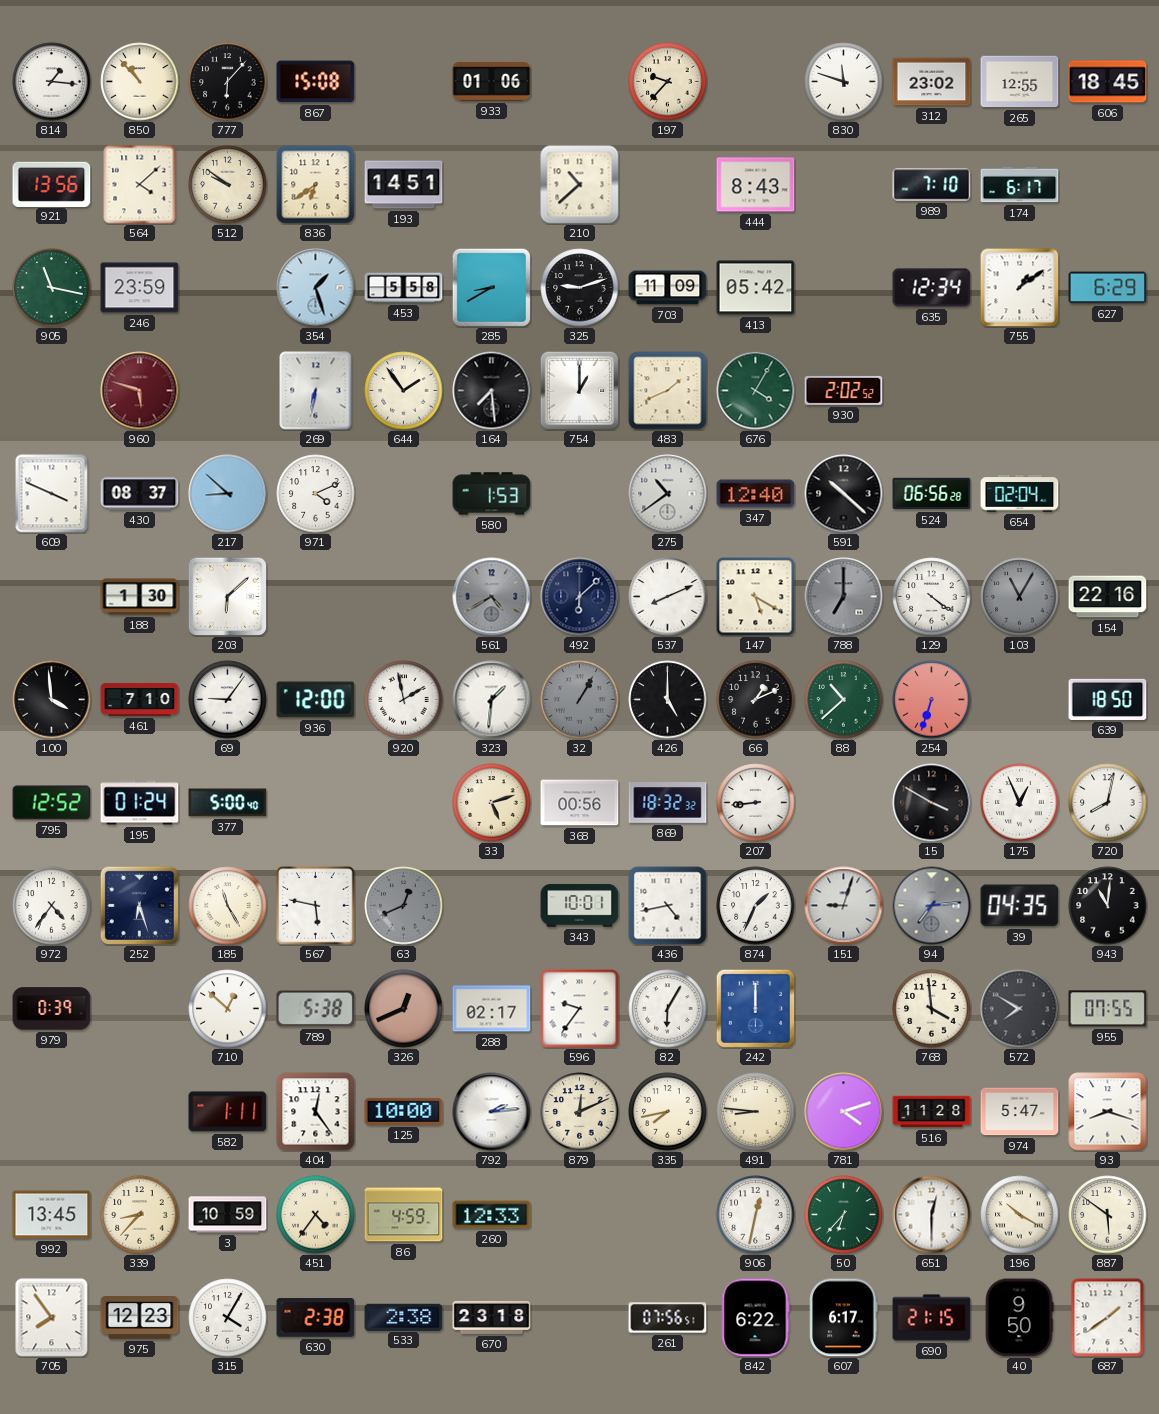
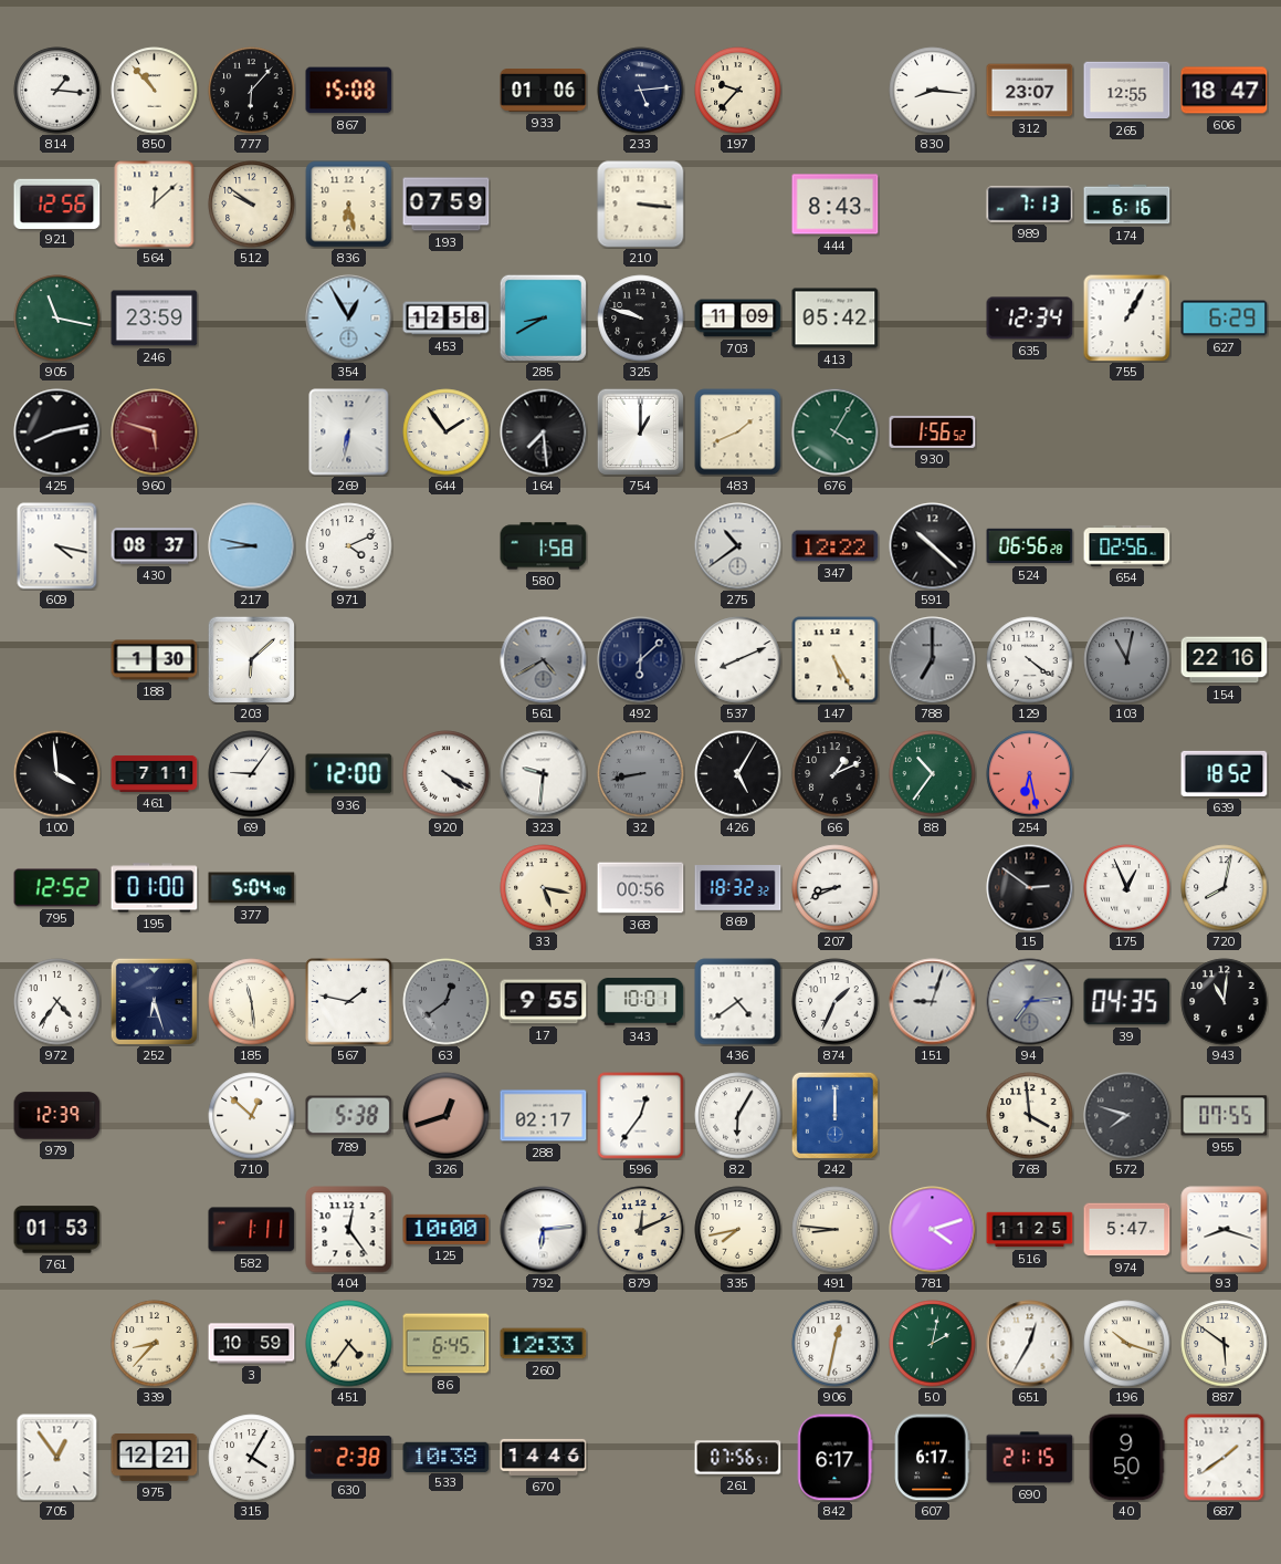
233: none -> 5:14 (641, 91)
830: 11:48 -> 8:16 (933, 91)
312: 23:02 -> 23:07 (1030, 91)
606: 18:45 -> 18:47 (1225, 91)
921: 13:56 -> 12:56 (57, 204)
564: 4:08 -> 12:08 (155, 205)
836: 6:39 -> 6:28 (349, 205)
193: 14:51 -> 07:59 (447, 205)
210: 10:38 -> 3:16 (641, 205)
989: 7:10 -> 7:13 (1030, 205)
174: 6:17 -> 6:16 (1127, 205)
354: 1:27 -> 12:55 (349, 319)
453: 5:58 -> 12:58 (447, 319)
325: 9:12 -> 9:48 (641, 319)
755: 1:09 -> 1:05 (1127, 319)
425: none -> 8:13 (57, 432)
930: 2:02 -> 1:56 (933, 431)
609: 3:49 -> 4:17 (57, 546)
217: 8:52 -> 8:47 (252, 546)
580: 1:53 -> 1:58 (544, 546)
347: 12:40 -> 12:22 (836, 546)
654: 02:04 -> 02:56 (1127, 546)
147: 5:20 -> 5:25 (836, 660)
103: 11:05 -> 11:02 (1127, 660)
461: 7:10 -> 7:11 (155, 773)
920: 1:58 -> 4:20 (447, 774)
323: 1:31 -> 9:31 (544, 774)
32: 1:05 -> 8:43 (641, 774)
426: 5:00 -> 5:05 (738, 774)
88: 10:38 -> 10:36 (933, 774)
254: 6:33 -> 6:28 (1030, 774)
639: 18:50 -> 18:52 (1225, 773)
195: 01:24 -> 01:00 (155, 888)
377: 5:00 -> 5:04 (252, 888)
33: 5:12 -> 5:17 (544, 888)
207: 8:44 -> 8:41 (836, 888)
15: 3:50 -> 2:51 (1030, 888)
185: 11:25 -> 11:29 (252, 1002)
567: 5:47 -> 1:47 (349, 1002)
63: 12:41 -> 12:39 (447, 1002)
17: none -> 9:55 (544, 1002)
436: 4:43 -> 4:39 (738, 1002)
979: 0:39 -> 12:39 (57, 1116)
326: 12:41 -> 12:42 (447, 1116)
596: 9:36 -> 12:36 (641, 1116)
572: 7:50 -> 7:48 (1127, 1116)
761: none -> 01:53 (57, 1230)
792: 2:14 -> 6:14 (544, 1230)
516: 11:28 -> 11:25 (1030, 1230)
992: 13:45 -> none (52, 1215)
86: 4:59 -> 6:45 (447, 1344)
50: 6:37 -> 2:02 (933, 1344)
651: 12:30 -> 12:35 (1030, 1344)
196: 10:20 -> 10:18 (1127, 1344)
705: 7:54 -> 12:54 (57, 1458)
975: 12:23 -> 12:21 (155, 1458)
533: 2:38 -> 10:38 (447, 1457)
670: 23:18 -> 14:46 (544, 1457)
842: 6:22 -> 6:17 (834, 1458)
